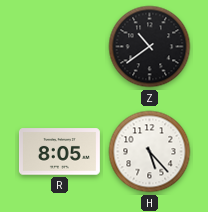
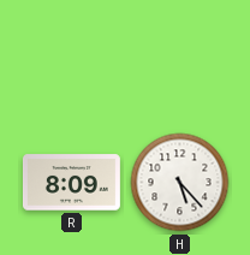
Z: 10:39 -> none (150, 47)
R: 8:05 -> 8:09 (71, 183)
